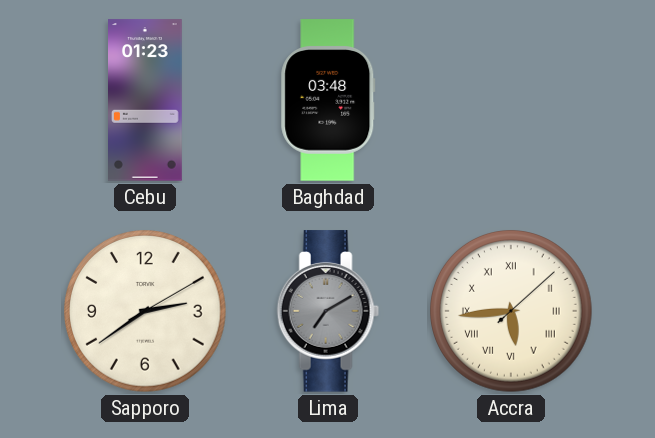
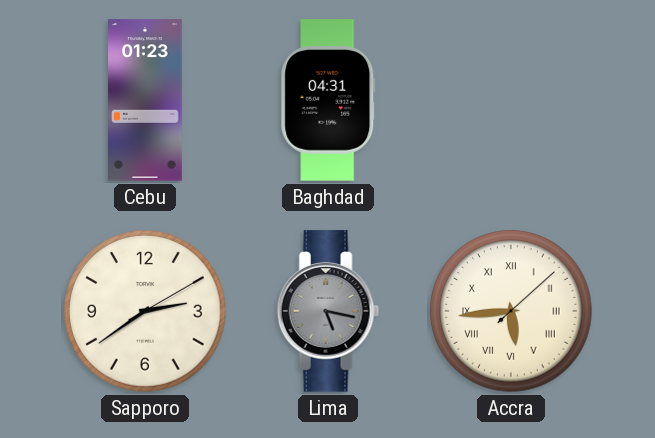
Baghdad: 03:48 -> 04:31 (328, 100)
Lima: 7:10 -> 5:17 (328, 311)
